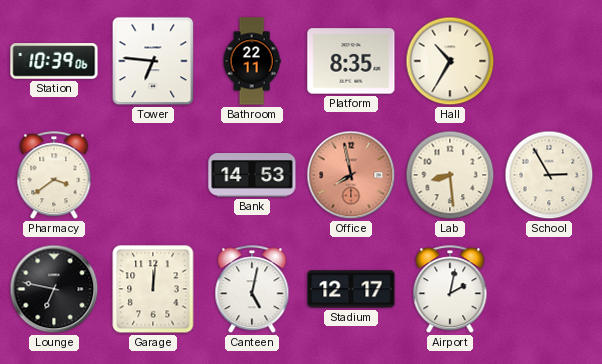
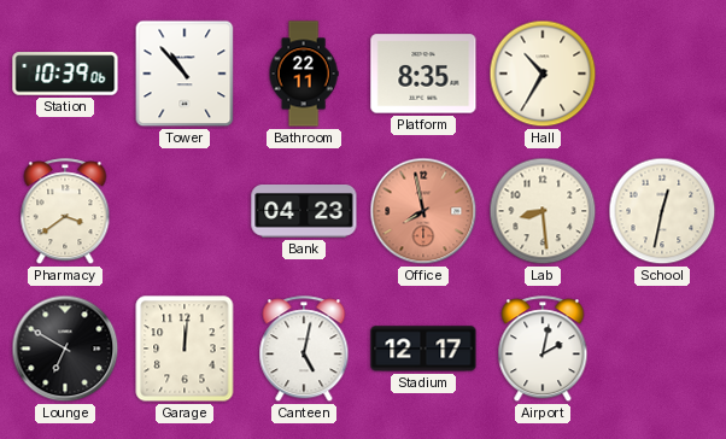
Tower: 6:46 -> 10:53 (185, 74)
Bank: 14:53 -> 04:23 (304, 212)
School: 2:55 -> 12:32 (662, 211)
Lounge: 6:47 -> 6:50 (65, 349)
